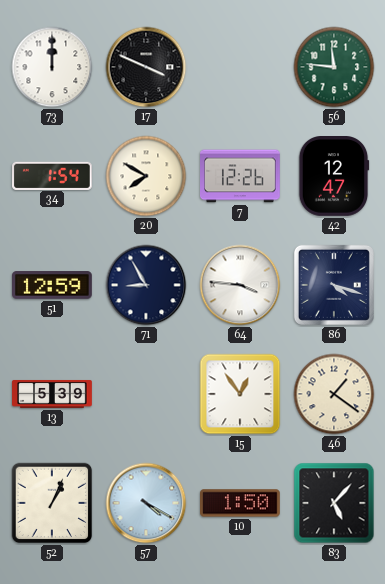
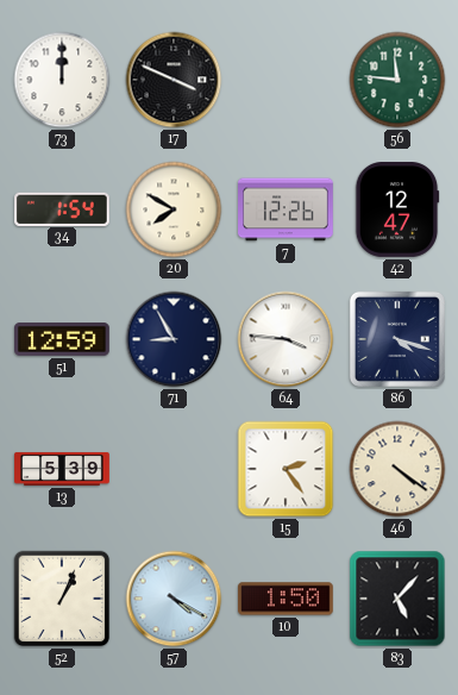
15: 12:54 -> 2:24 (286, 469)
46: 1:21 -> 4:21 (397, 469)
